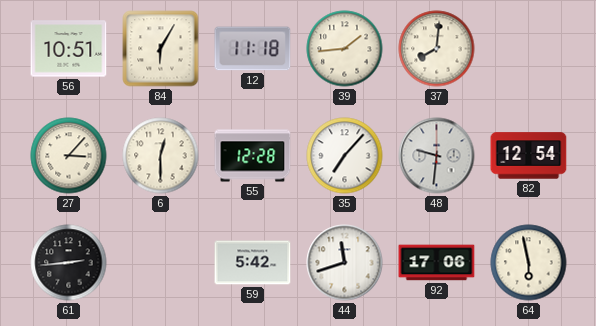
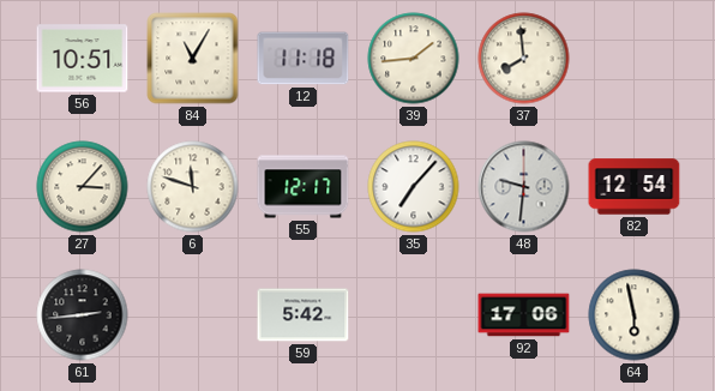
84: 6:05 -> 11:05 (193, 59)
37: 8:01 -> 7:59 (524, 59)
6: 12:30 -> 11:48 (193, 187)
55: 12:28 -> 12:17 (304, 187)
44: 11:42 -> none (345, 263)
